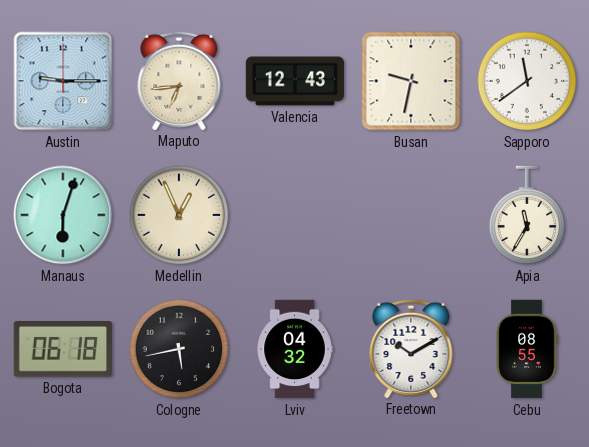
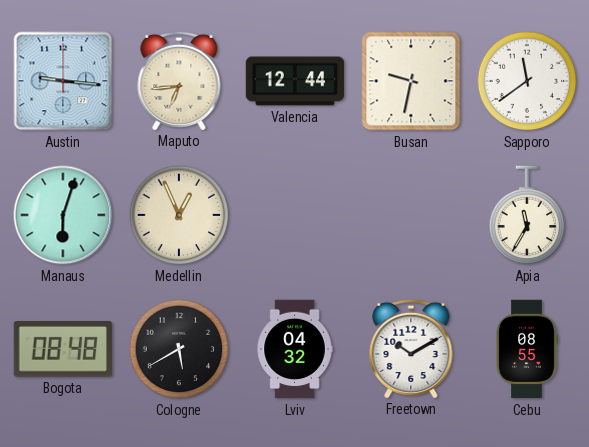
Austin: 9:15 -> 9:16 (63, 81)
Valencia: 12:43 -> 12:44 (295, 81)
Bogota: 06:18 -> 08:48 (63, 350)
Cologne: 5:43 -> 5:40 (179, 349)
